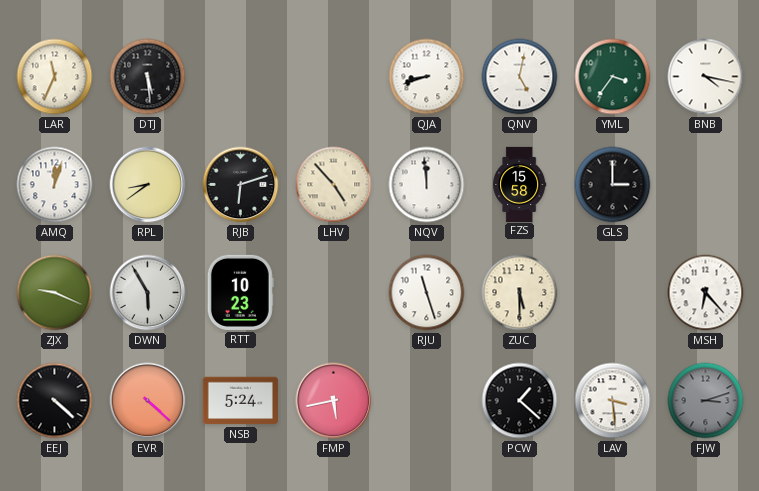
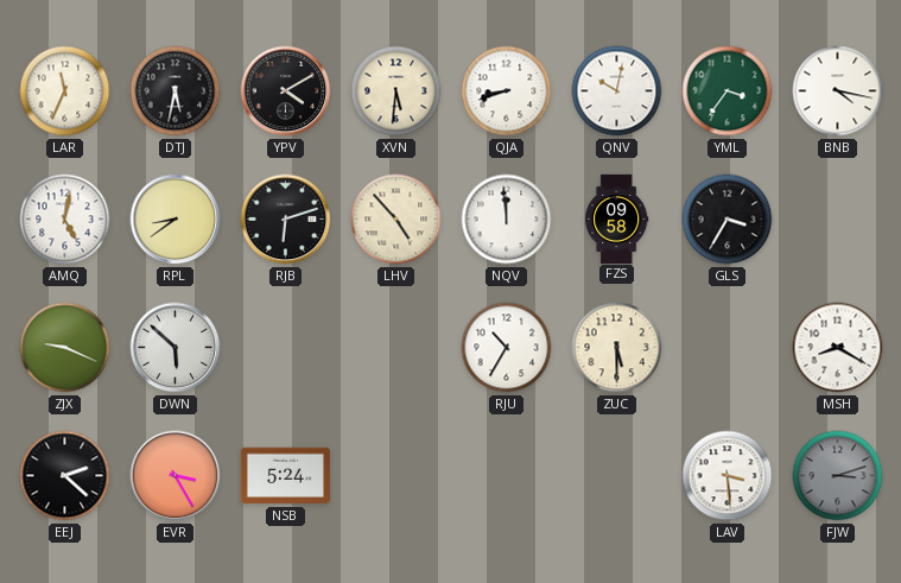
DTJ: 5:29 -> 5:32 (176, 91)
YPV: none -> 4:10 (286, 91)
XVN: none -> 5:31 (396, 91)
QNV: 5:02 -> 10:02 (617, 91)
AMQ: 12:03 -> 5:02 (65, 220)
FZS: 15:58 -> 09:58 (617, 218)
GLS: 3:00 -> 3:35 (728, 220)
DWN: 5:55 -> 5:52 (176, 348)
RTT: 10:23 -> none (240, 292)
RJU: 11:27 -> 10:35 (507, 348)
MSH: 6:23 -> 8:20 (838, 348)
EEJ: 4:22 -> 2:22 (65, 476)
EVR: 4:22 -> 3:25 (176, 476)
FMP: 5:43 -> none (334, 401)
PCW: 1:22 -> none (520, 401)
